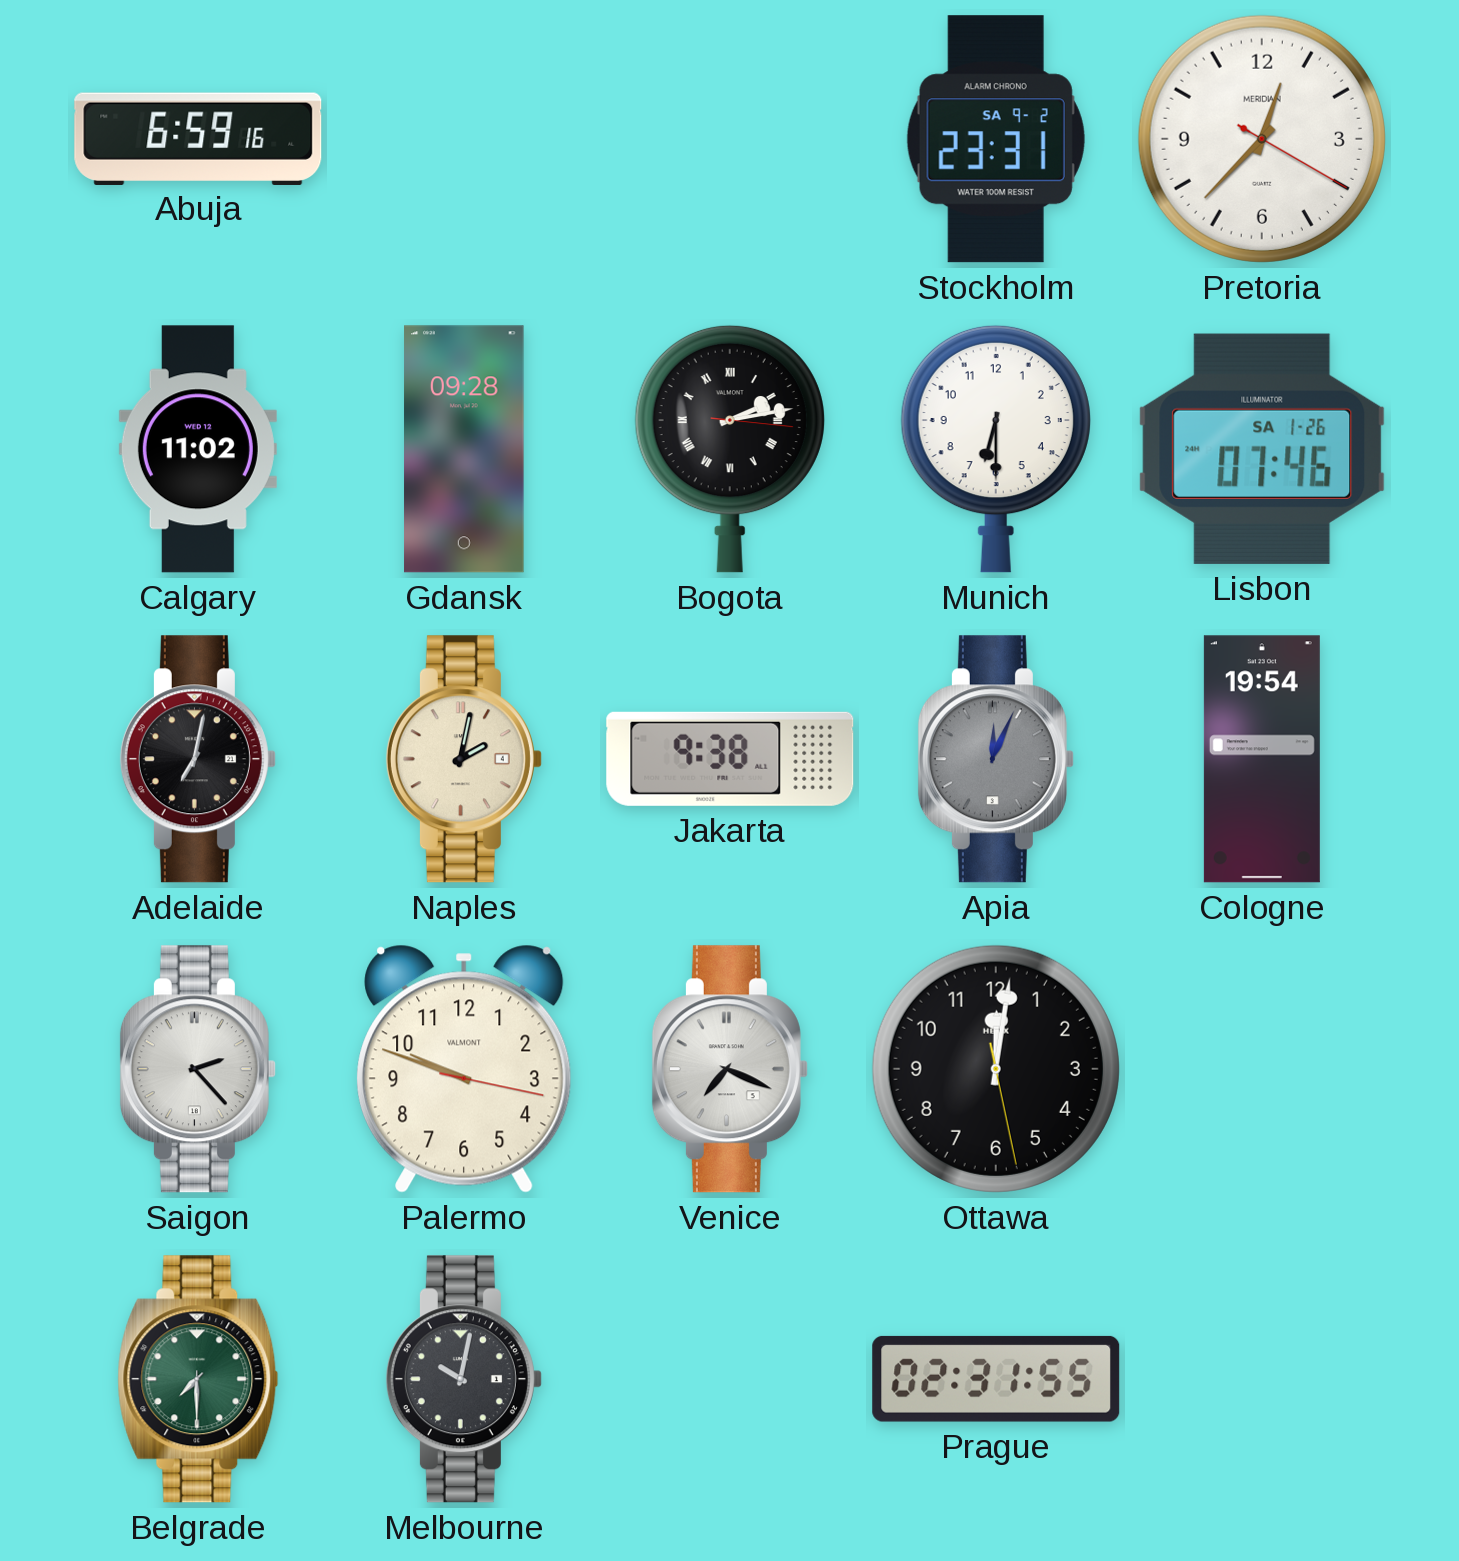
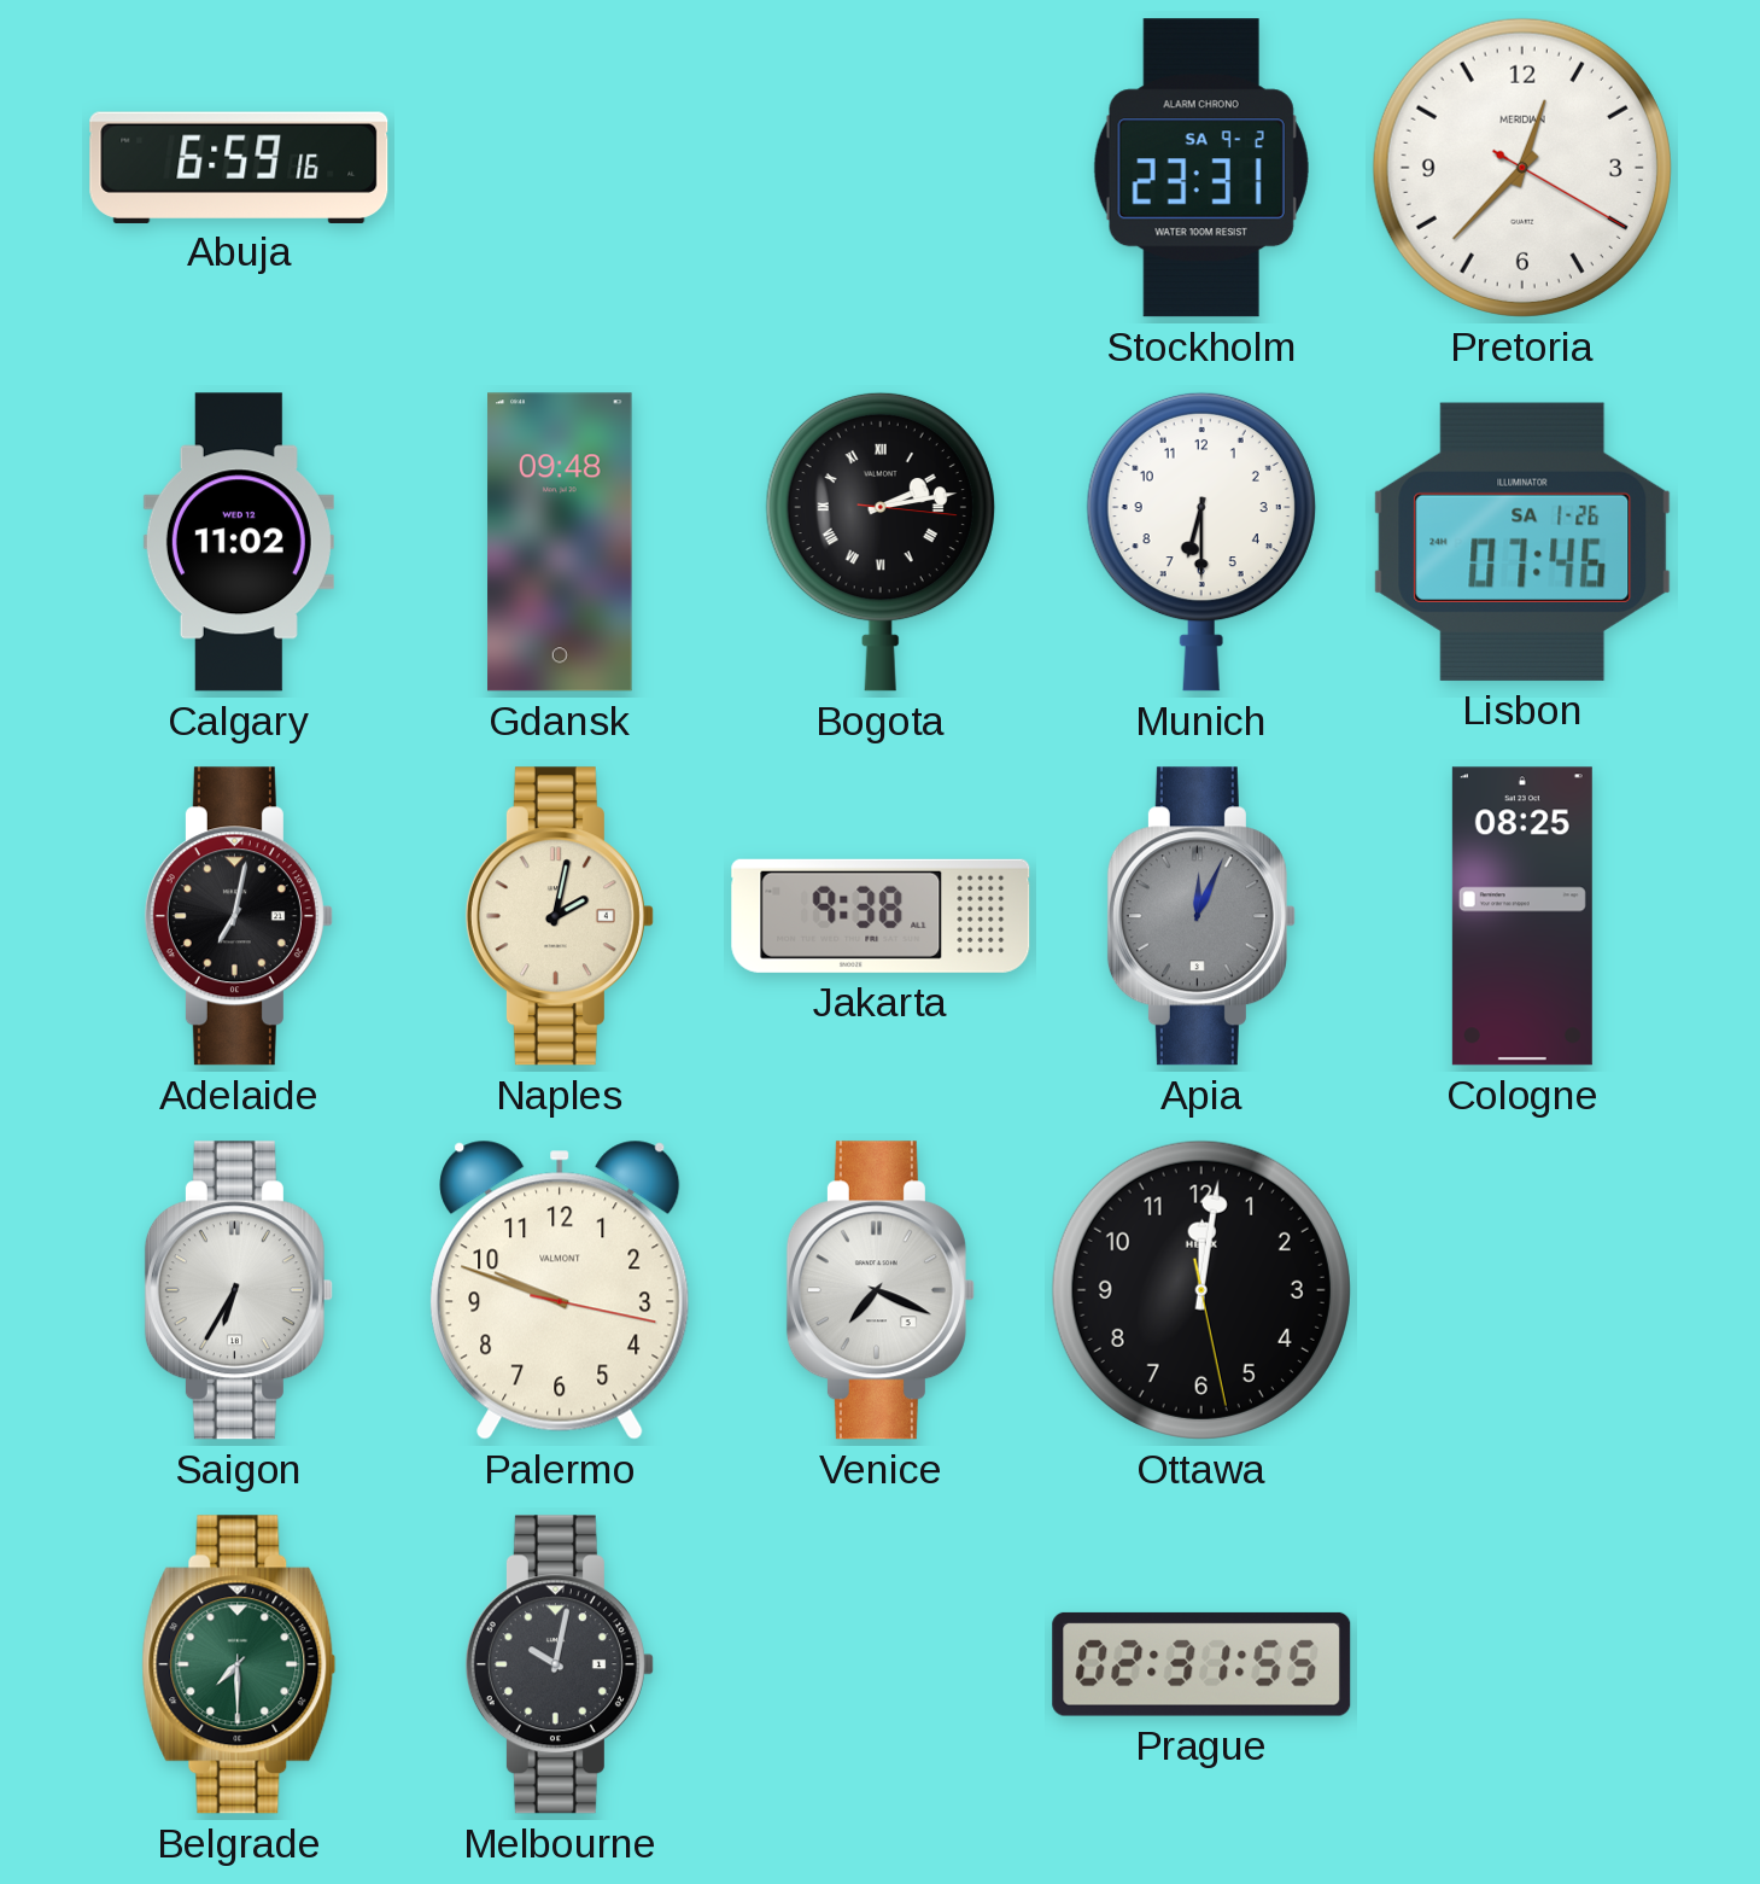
Gdansk: 09:28 -> 09:48 (560, 542)
Cologne: 19:54 -> 08:25 (1522, 916)
Saigon: 2:23 -> 6:35 (239, 1290)
